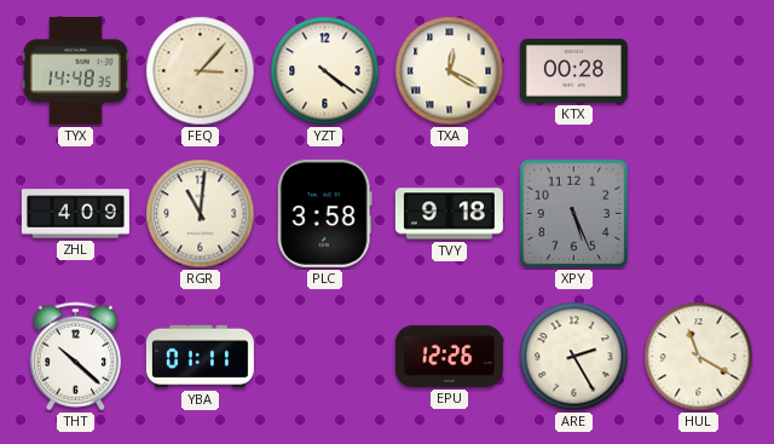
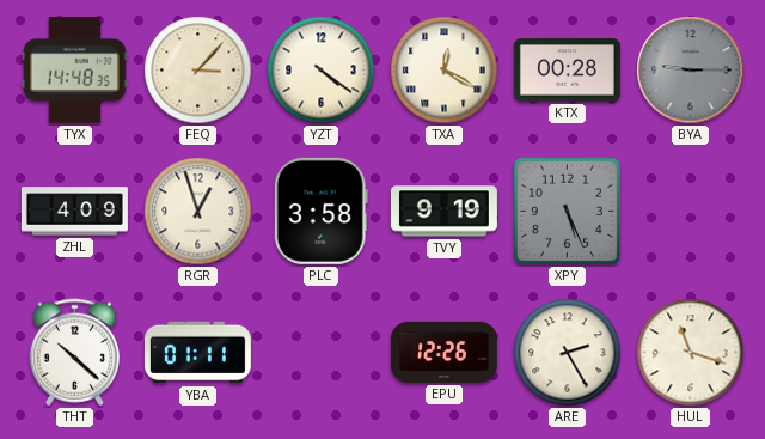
BYA: none -> 9:15 (691, 71)
RGR: 11:01 -> 12:57 (198, 212)
TVY: 9:18 -> 9:19 (443, 212)
HUL: 11:20 -> 11:18 (691, 353)
